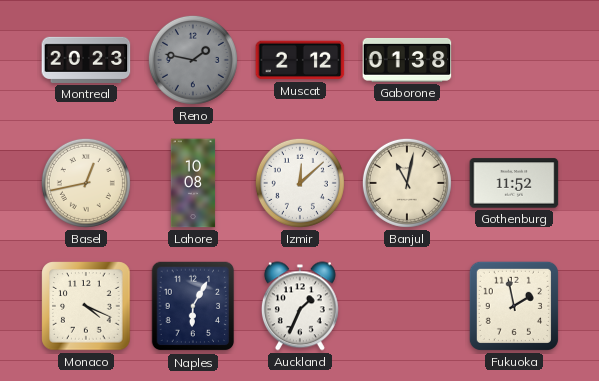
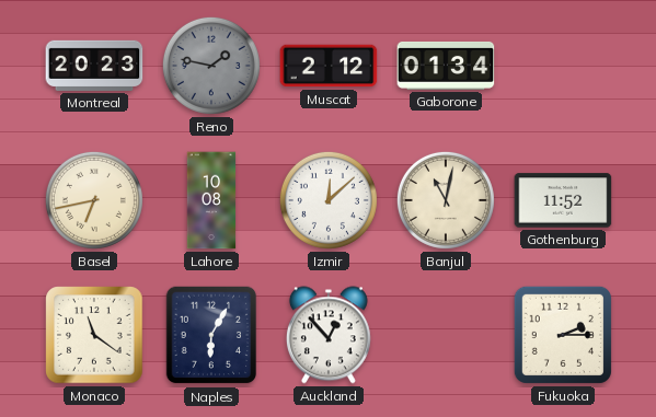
Gaborone: 01:38 -> 01:34 (446, 66)
Basel: 12:43 -> 6:43 (94, 200)
Monaco: 4:19 -> 11:21 (94, 335)
Auckland: 1:34 -> 12:53 (329, 335)
Fukuoka: 1:58 -> 2:15 (563, 335)
